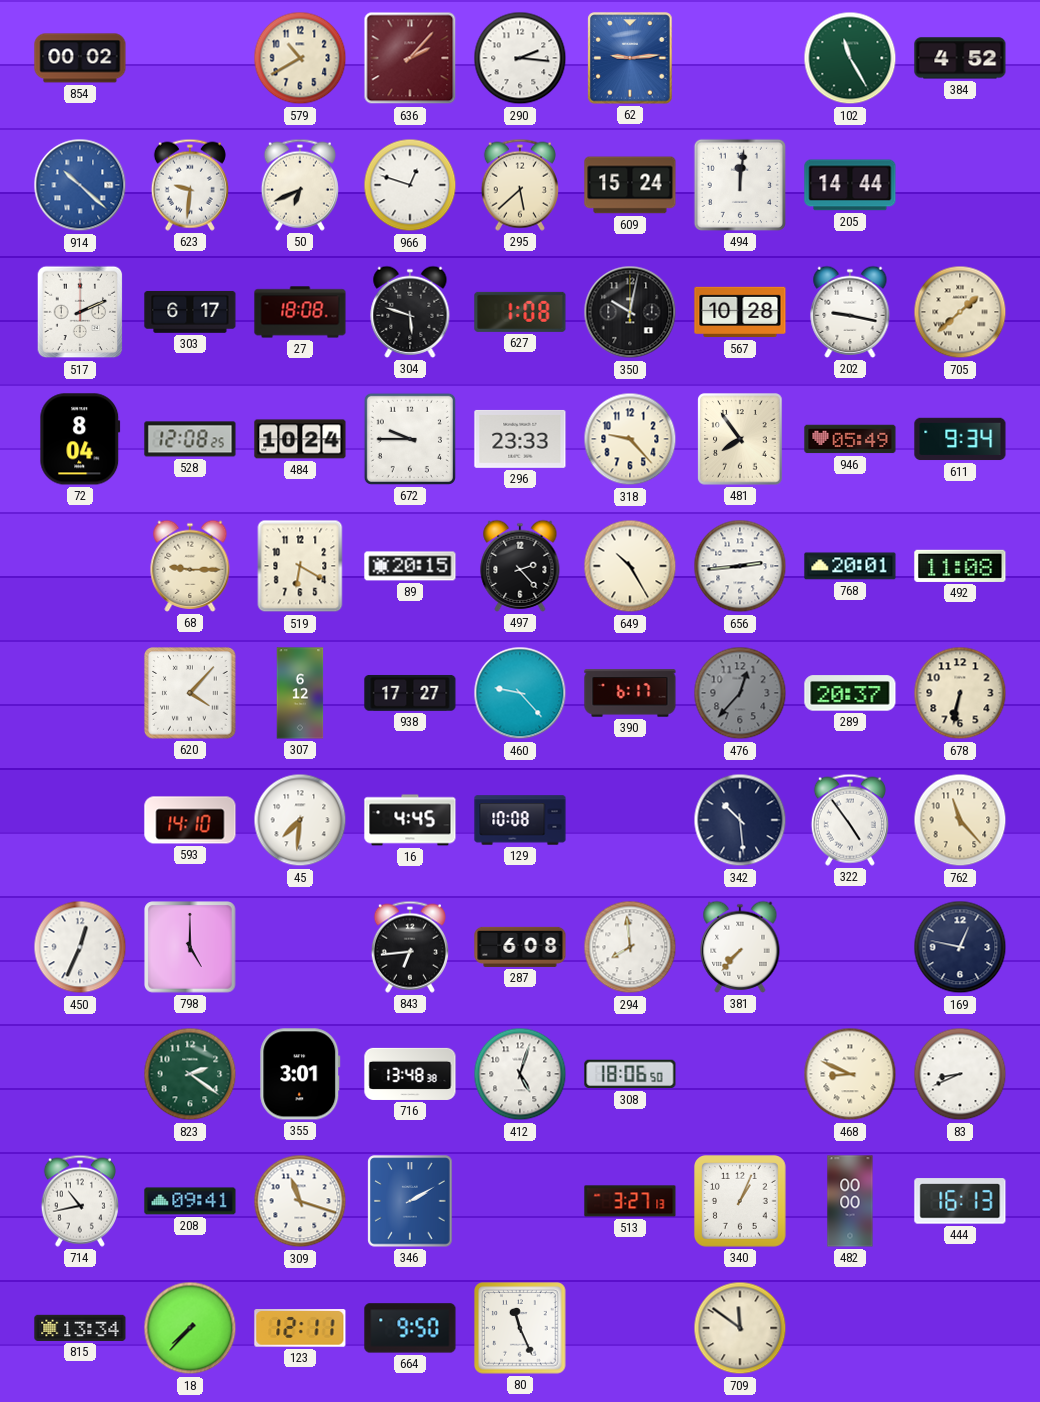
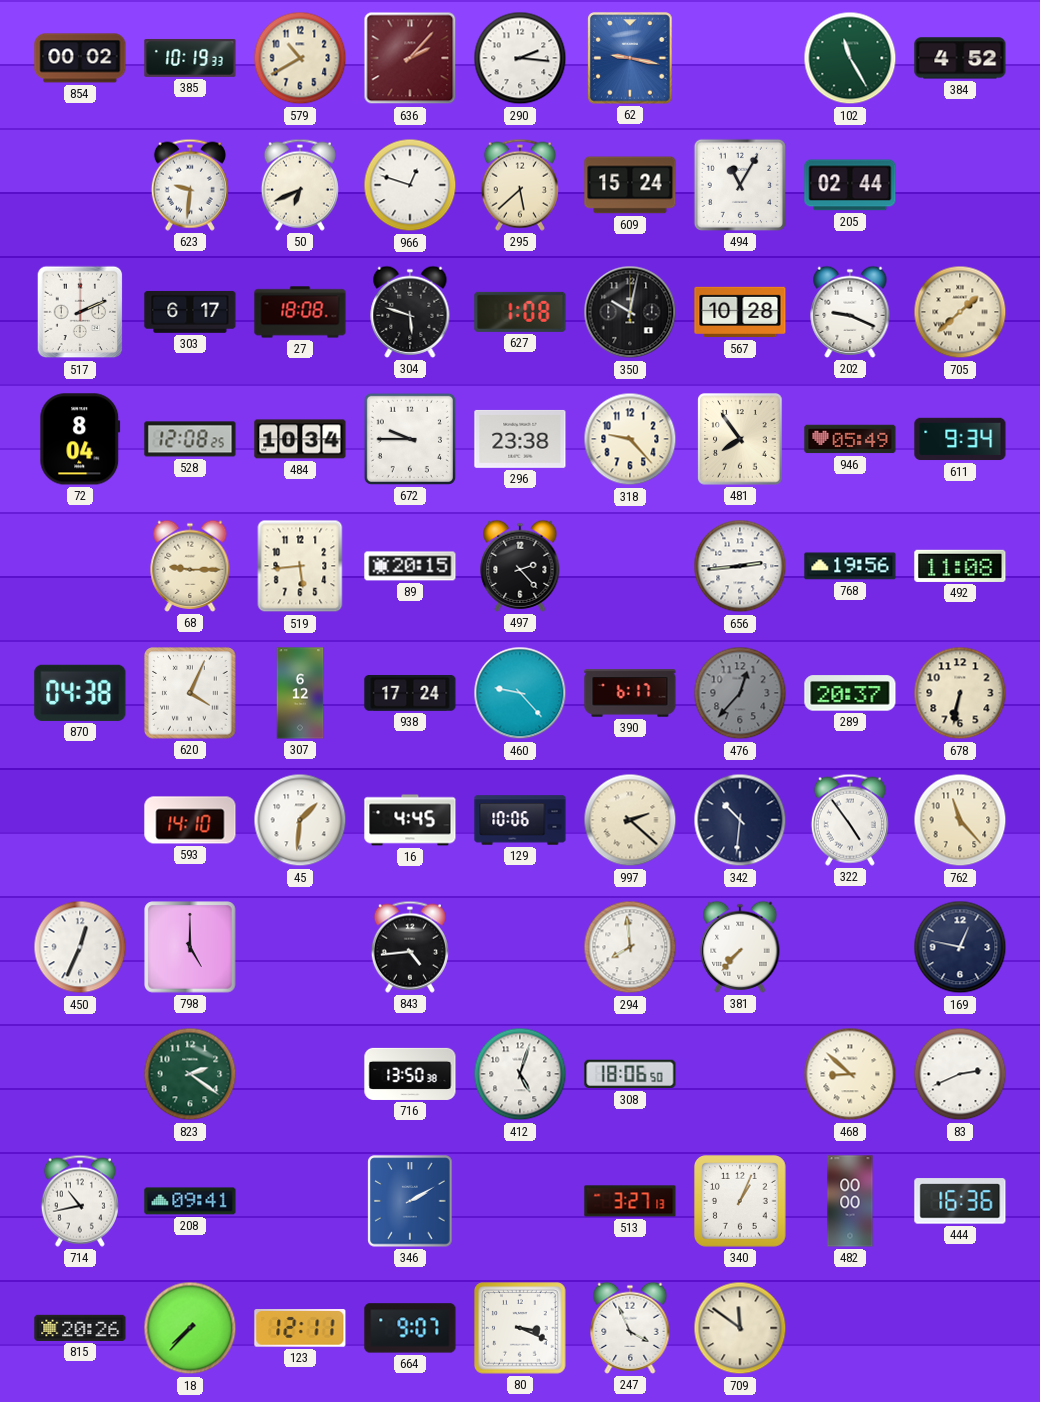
385: none -> 10:19 (190, 58)
62: 9:14 -> 9:17 (630, 58)
914: 10:22 -> none (80, 185)
494: 12:01 -> 11:05 (740, 185)
205: 14:44 -> 02:44 (850, 185)
202: 9:17 -> 9:19 (850, 312)
484: 10:24 -> 10:34 (300, 439)
296: 23:33 -> 23:38 (520, 439)
519: 6:20 -> 5:44 (300, 566)
649: 10:25 -> none (630, 566)
768: 20:01 -> 19:56 (850, 566)
870: none -> 04:38 (80, 693)
620: 4:07 -> 4:04 (190, 693)
938: 17:27 -> 17:24 (410, 693)
45: 7:31 -> 1:31 (300, 820)
129: 10:08 -> 10:06 (520, 820)
997: none -> 2:22 (630, 820)
342: 10:29 -> 10:31 (740, 820)
843: 6:44 -> 4:44 (410, 947)
287: 6:08 -> none (520, 947)
355: 3:01 -> none (300, 1074)
716: 13:48 -> 13:50 (410, 1074)
468: 8:49 -> 8:52 (850, 1074)
83: 8:41 -> 2:41 (960, 1074)
309: 11:18 -> none (300, 1201)
444: 16:13 -> 16:36 (960, 1201)
815: 13:34 -> 20:26 (80, 1328)
664: 9:50 -> 9:07 (410, 1328)
80: 11:26 -> 3:19 (520, 1328)
247: none -> 3:56 (630, 1328)
